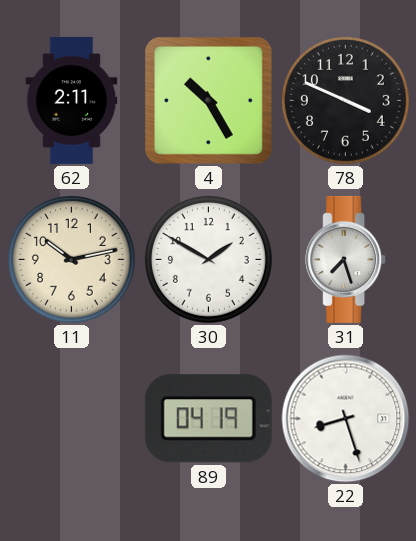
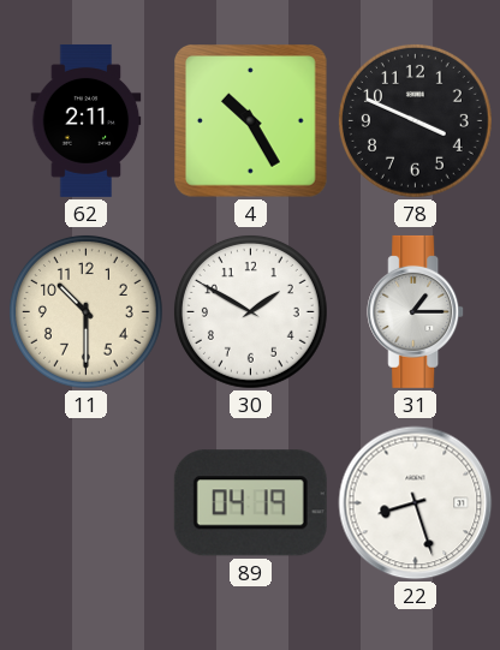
11: 10:13 -> 10:30 (87, 312)
31: 7:27 -> 1:15 (416, 311)
